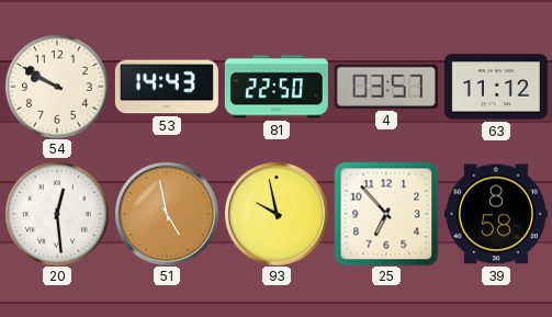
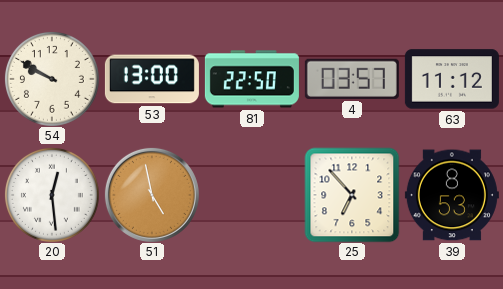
53: 14:43 -> 13:00 (152, 79)
93: 9:58 -> none (277, 214)
39: 8:58 -> 8:53 (452, 195)
